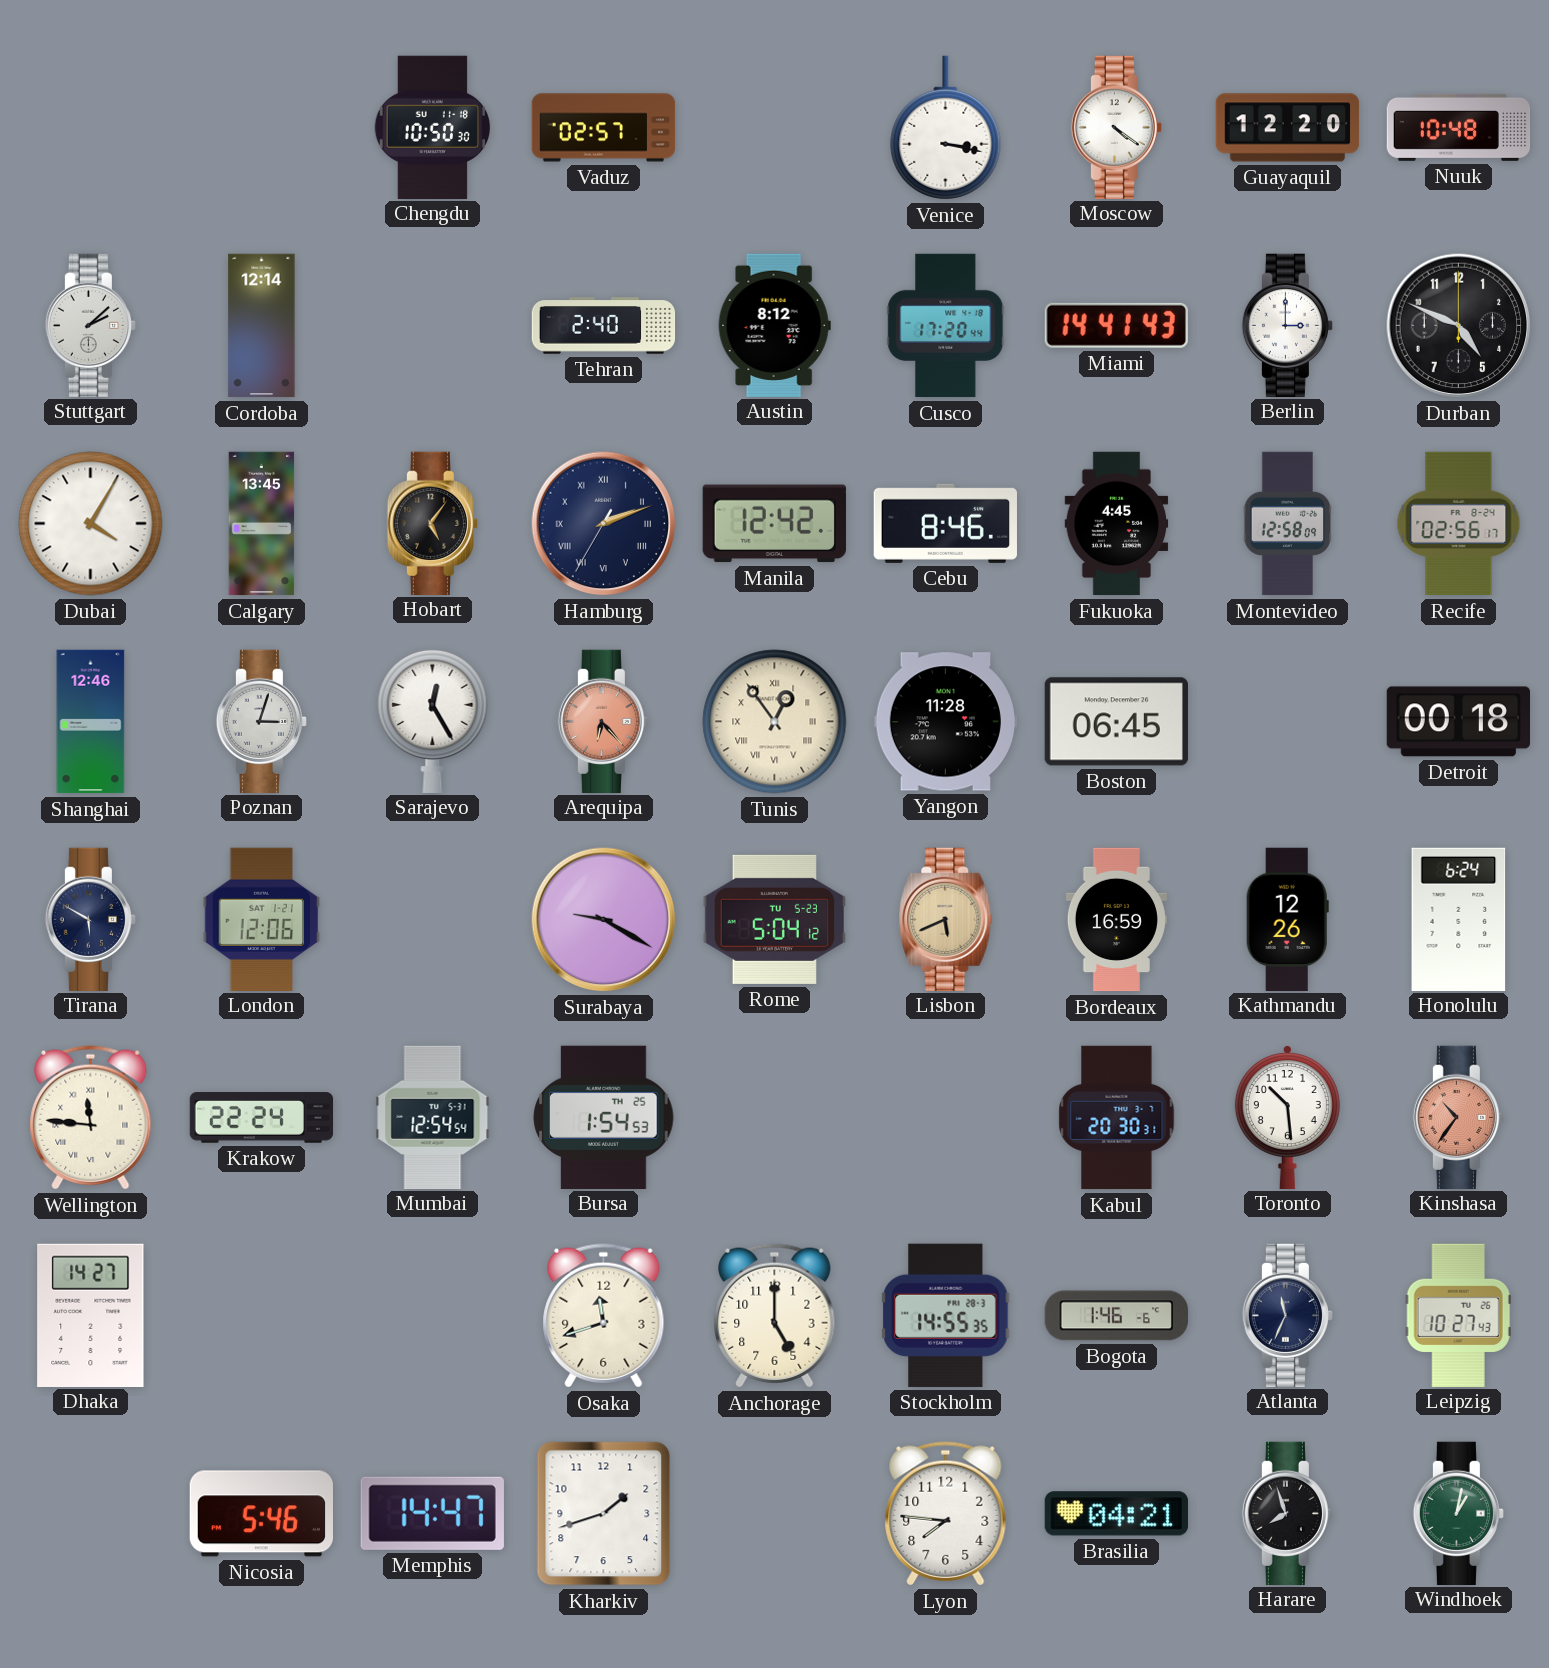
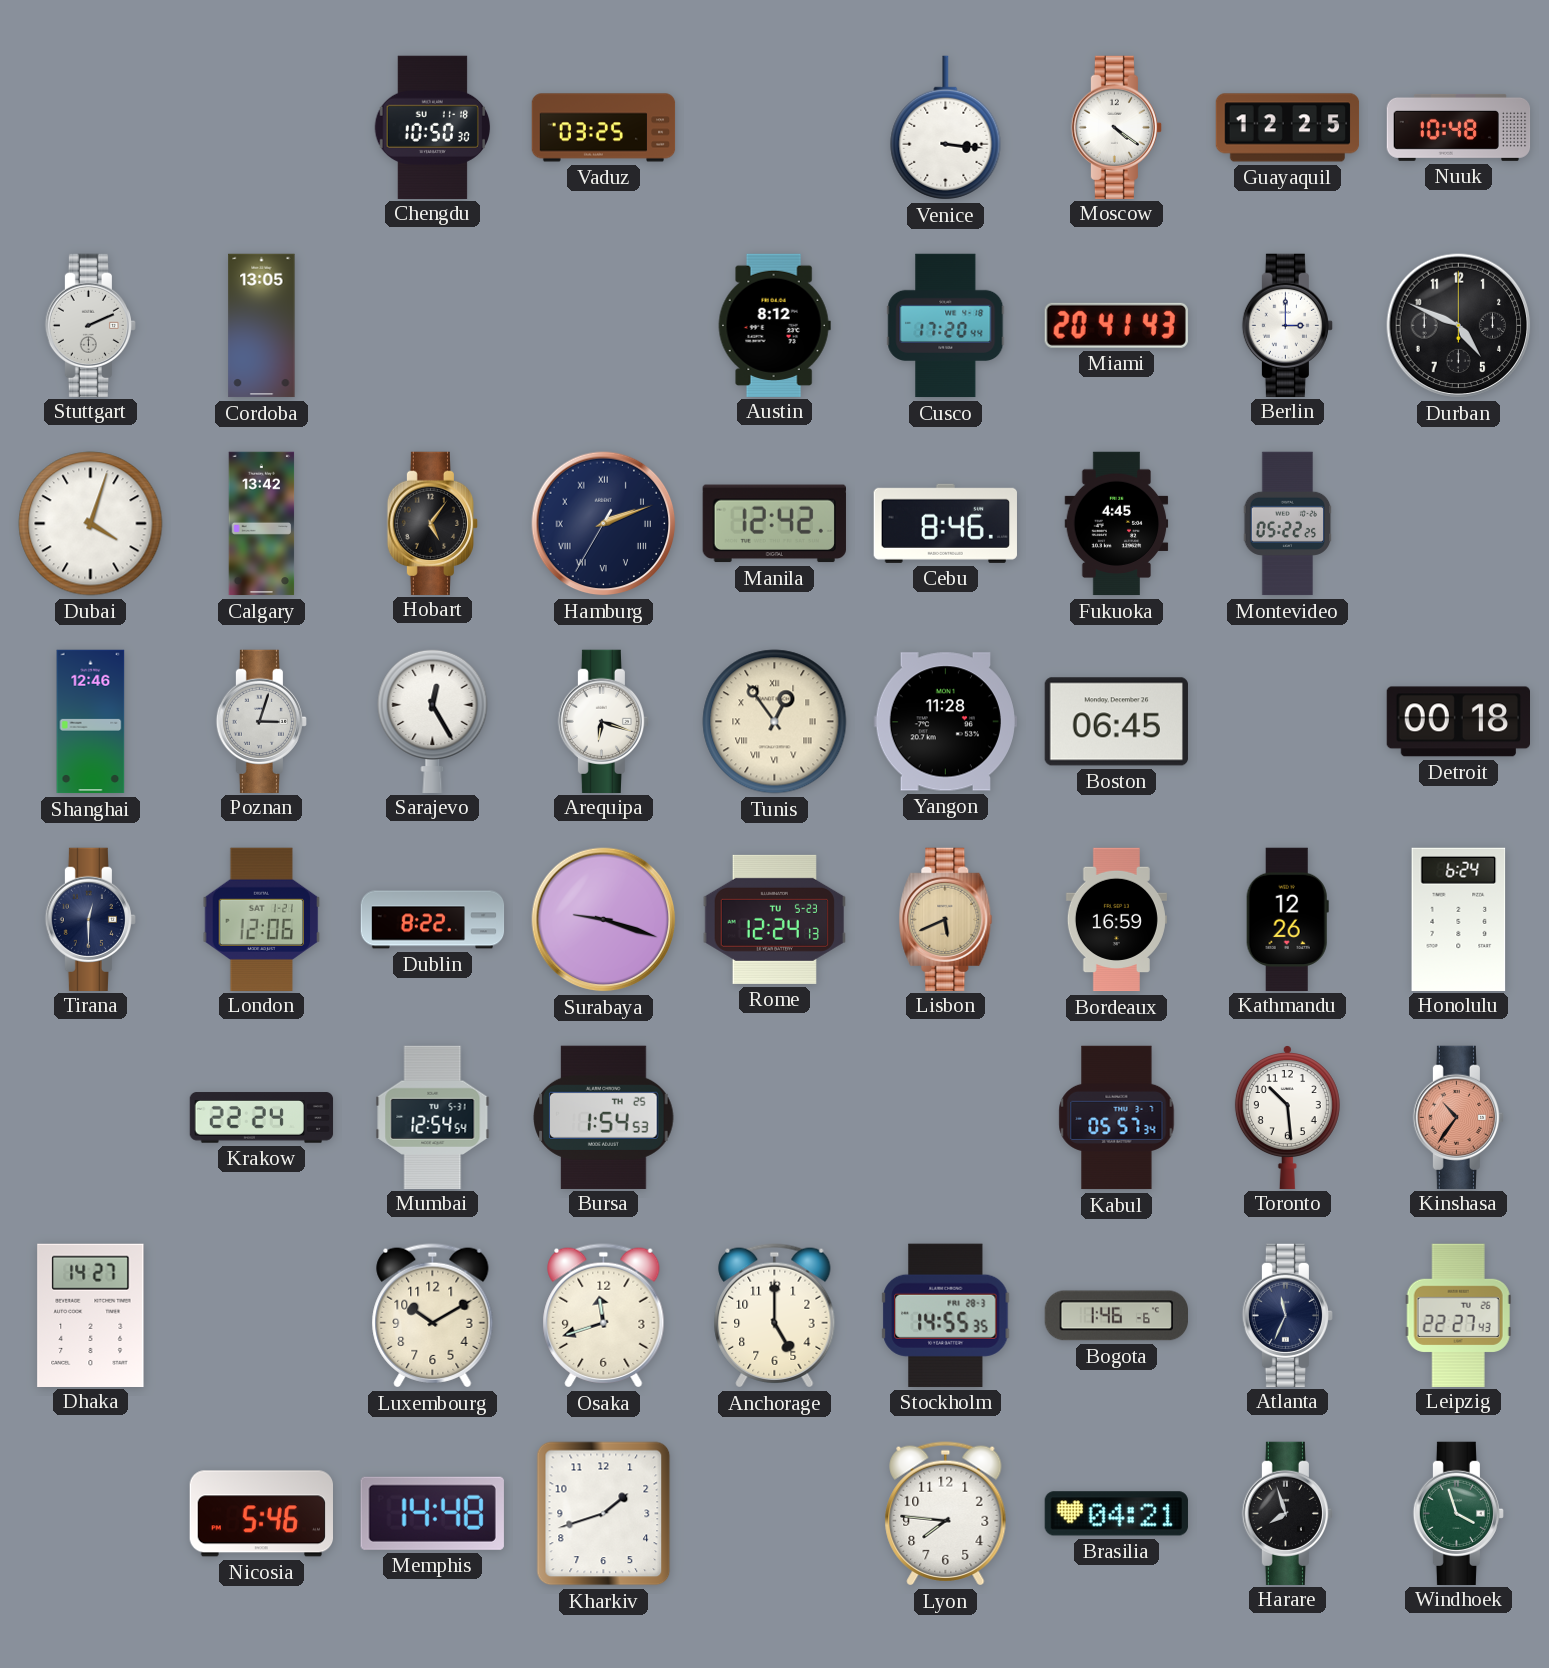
Vaduz: 02:57 -> 03:25 (604, 128)
Venice: 3:17 -> 3:16 (946, 128)
Guayaquil: 12:20 -> 12:25 (1288, 128)
Stuttgart: 2:08 -> 2:11 (90, 325)
Cordoba: 12:14 -> 13:05 (262, 326)
Tehran: 2:40 -> none (604, 326)
Miami: 14:41 -> 20:41 (1116, 325)
Dubai: 4:05 -> 4:03 (91, 524)
Calgary: 13:45 -> 13:42 (262, 524)
Montevideo: 12:58 -> 05:22 (1288, 524)
Recife: 02:56 -> none (1459, 524)
Arequipa: 6:23 -> 6:18 (603, 721)
Arequipa dial: salmon -> white (603, 721)
Tirana: 5:50 -> 12:30 (90, 919)
Dublin: none -> 8:22 (433, 920)
Surabaya: 9:20 -> 9:18 (604, 920)
Rome: 5:04 -> 12:24 (774, 919)
Wellington: 11:46 -> none (91, 1118)
Kabul: 20:30 -> 05:57 (1117, 1118)
Luxembourg: none -> 10:10 (433, 1316)
Leipzig: 10:27 -> 22:27 (1458, 1315)
Memphis: 14:47 -> 14:48 (432, 1513)
Windhoek: 1:02 -> 3:57 (1458, 1513)
